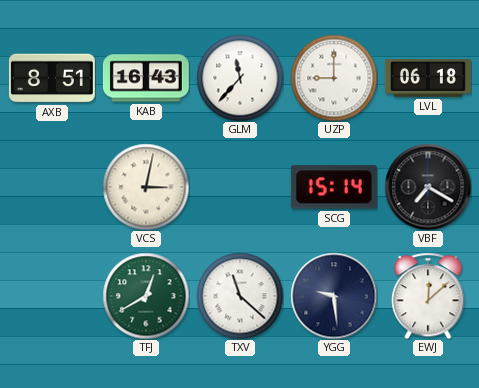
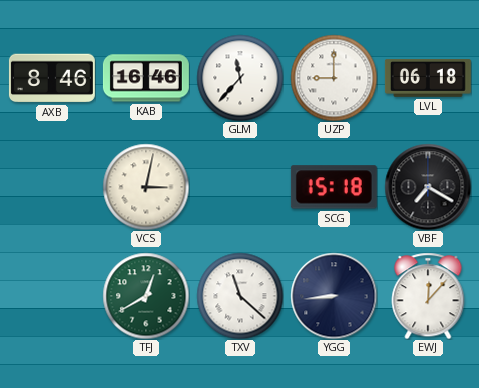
AXB: 8:51 -> 8:46 (52, 78)
KAB: 16:43 -> 16:46 (146, 78)
SCG: 15:14 -> 15:18 (334, 187)
YGG: 9:29 -> 8:44 (334, 296)
EWJ: 12:08 -> 12:07 (428, 296)
